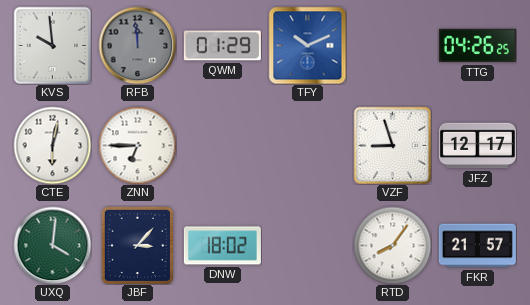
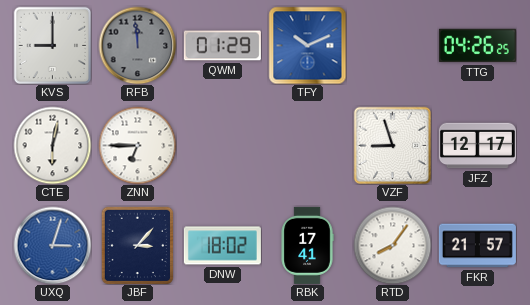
KVS: 9:59 -> 9:00 (52, 45)
UXQ: 4:01 -> 3:03 (52, 245)
UXQ dial: green -> blue (52, 245)
RBK: none -> 17:41 (307, 245)
